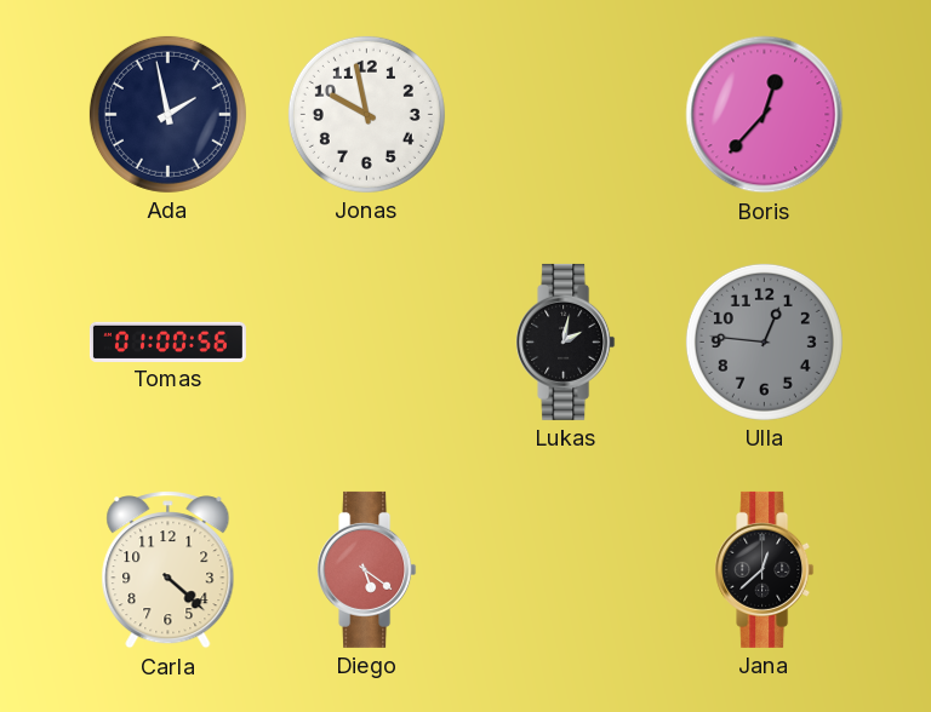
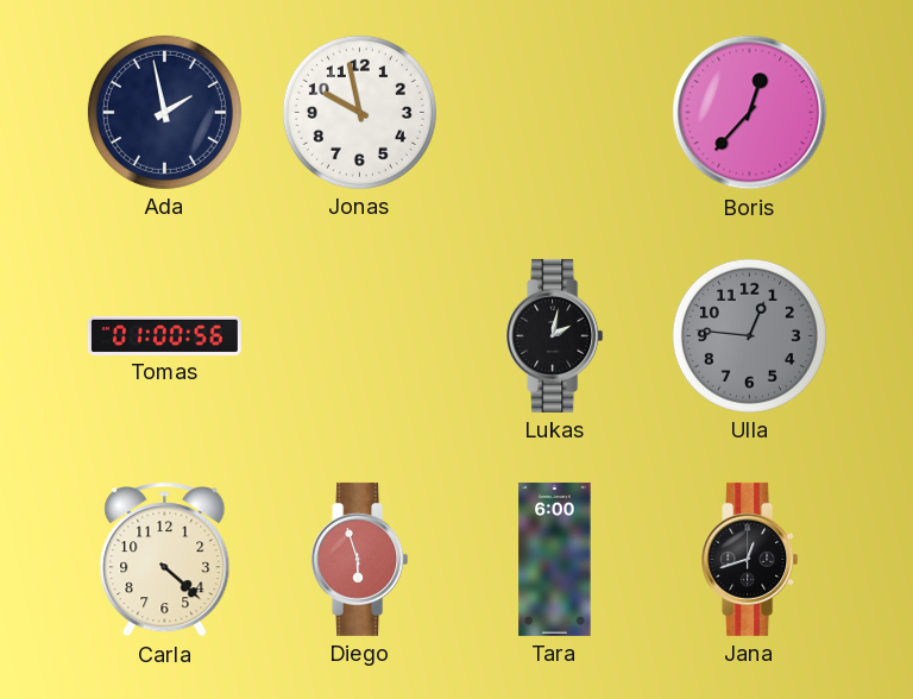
Diego: 5:21 -> 5:57 (360, 559)
Tara: none -> 6:00 (555, 559)
Jana: 12:38 -> 12:42 (750, 559)
